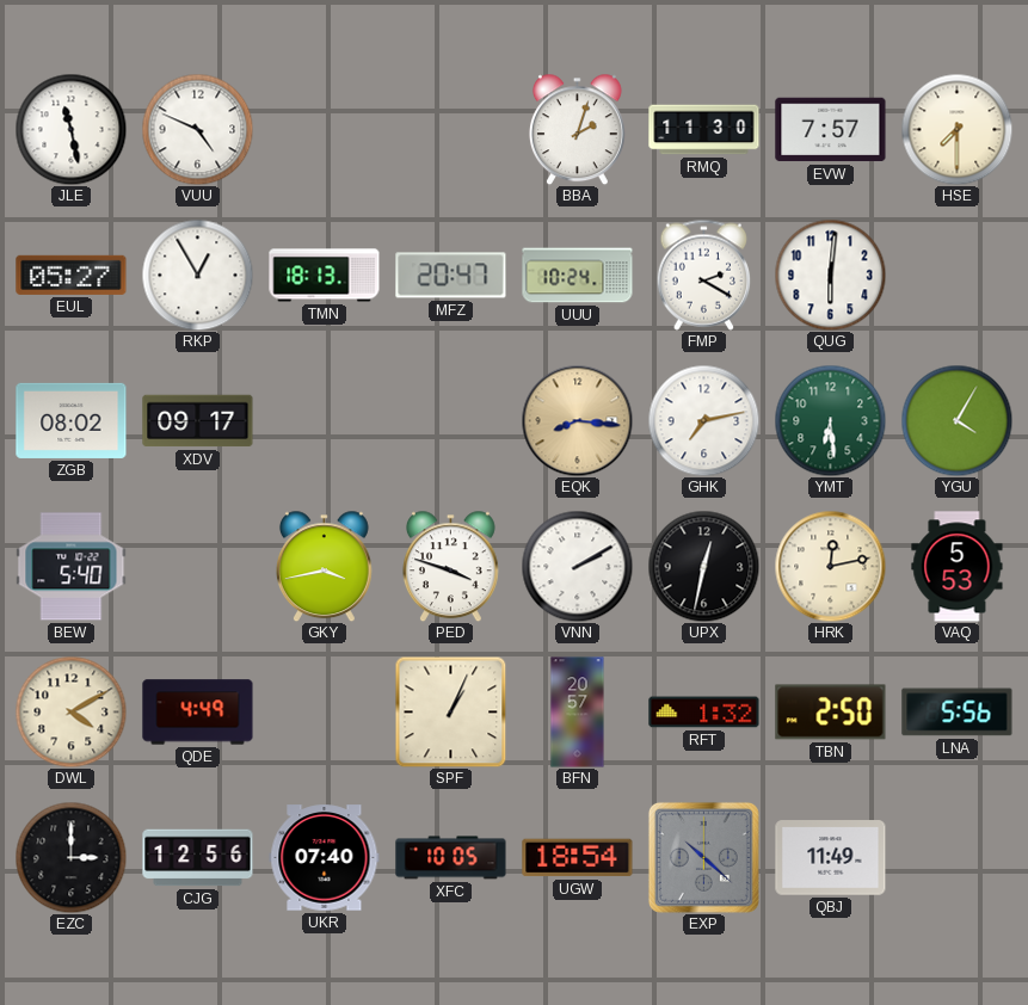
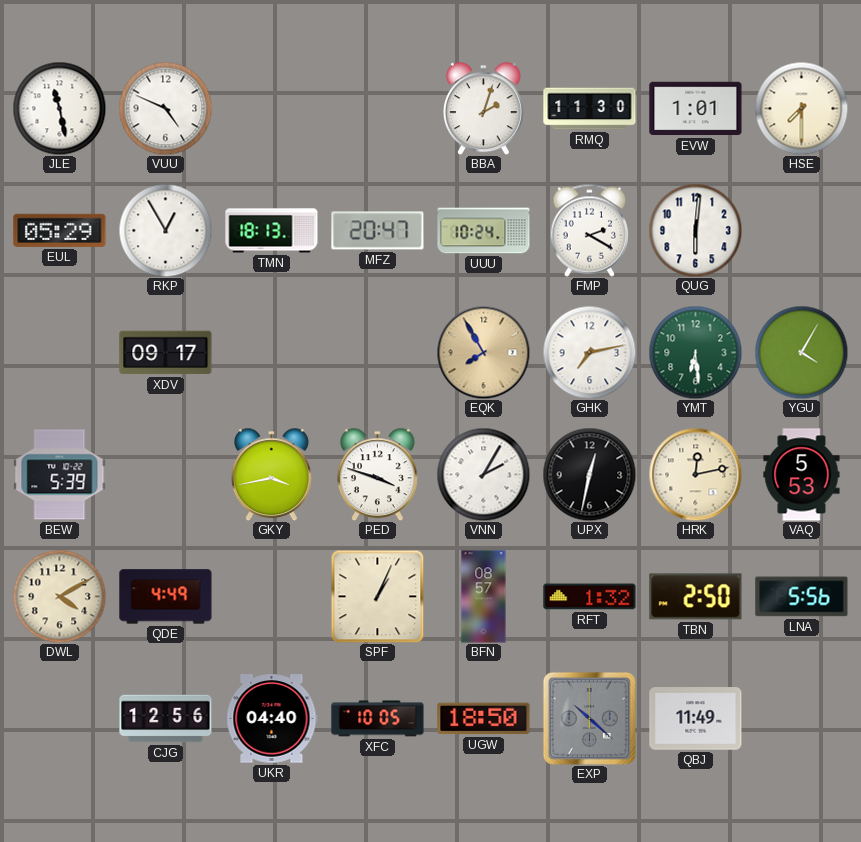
EVW: 7:57 -> 1:01 (696, 109)
EUL: 05:27 -> 05:29 (60, 230)
ZGB: 08:02 -> none (72, 420)
EQK: 8:16 -> 7:55 (483, 352)
BEW: 5:40 -> 5:39 (60, 475)
VNN: 2:10 -> 2:05 (483, 474)
BFN: 20:57 -> 08:57 (484, 597)
EZC: 3:00 -> none (70, 857)
UKR: 07:40 -> 04:40 (272, 719)
UGW: 18:54 -> 18:50 (484, 719)
